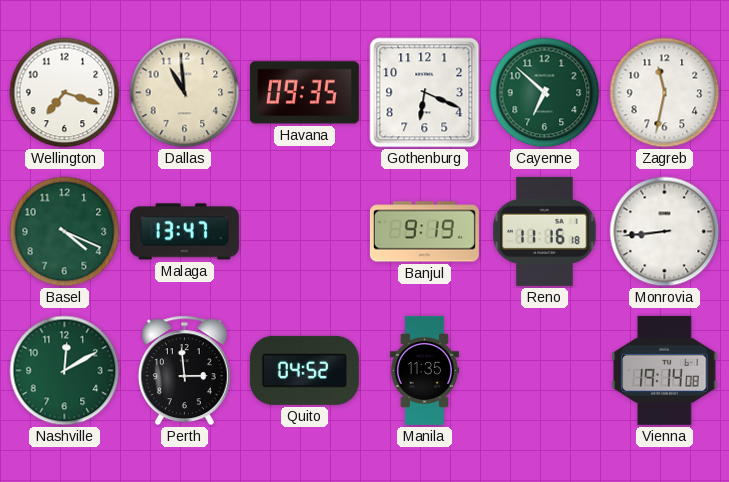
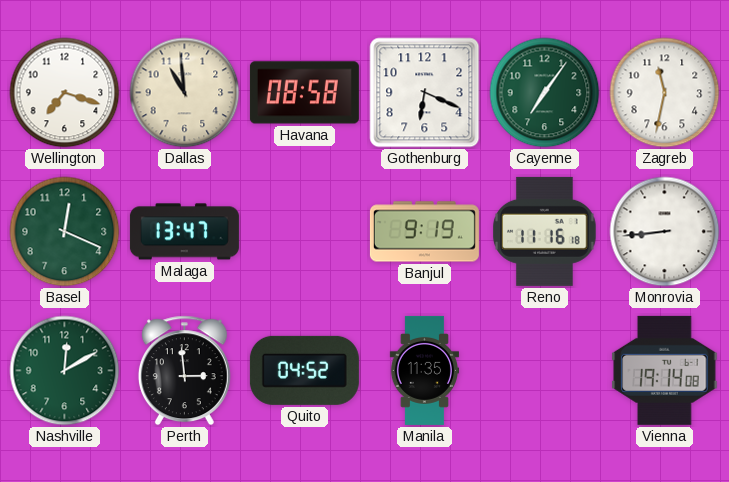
Havana: 09:35 -> 08:58 (304, 93)
Cayenne: 6:52 -> 7:06 (545, 93)
Basel: 4:19 -> 12:19 (65, 232)
